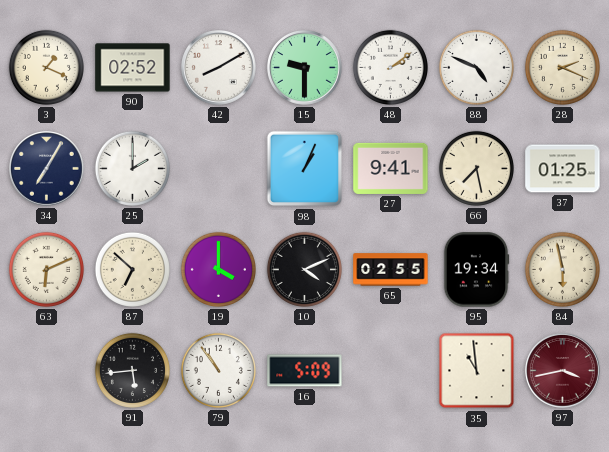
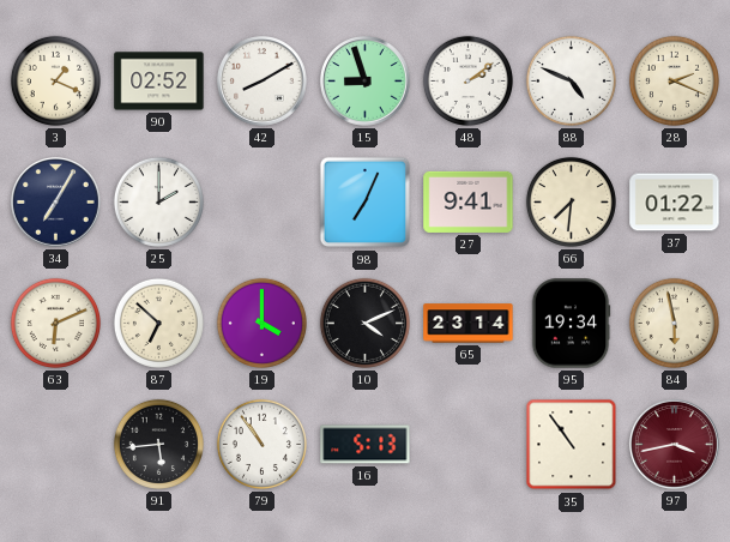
15: 9:30 -> 8:57 (366, 82)
98: 1:04 -> 7:04 (366, 203)
66: 7:28 -> 7:31 (571, 201)
37: 01:25 -> 01:22 (675, 203)
65: 02:55 -> 23:14 (469, 324)
16: 5:09 -> 5:13 (366, 445)
35: 10:59 -> 10:54 (572, 445)
